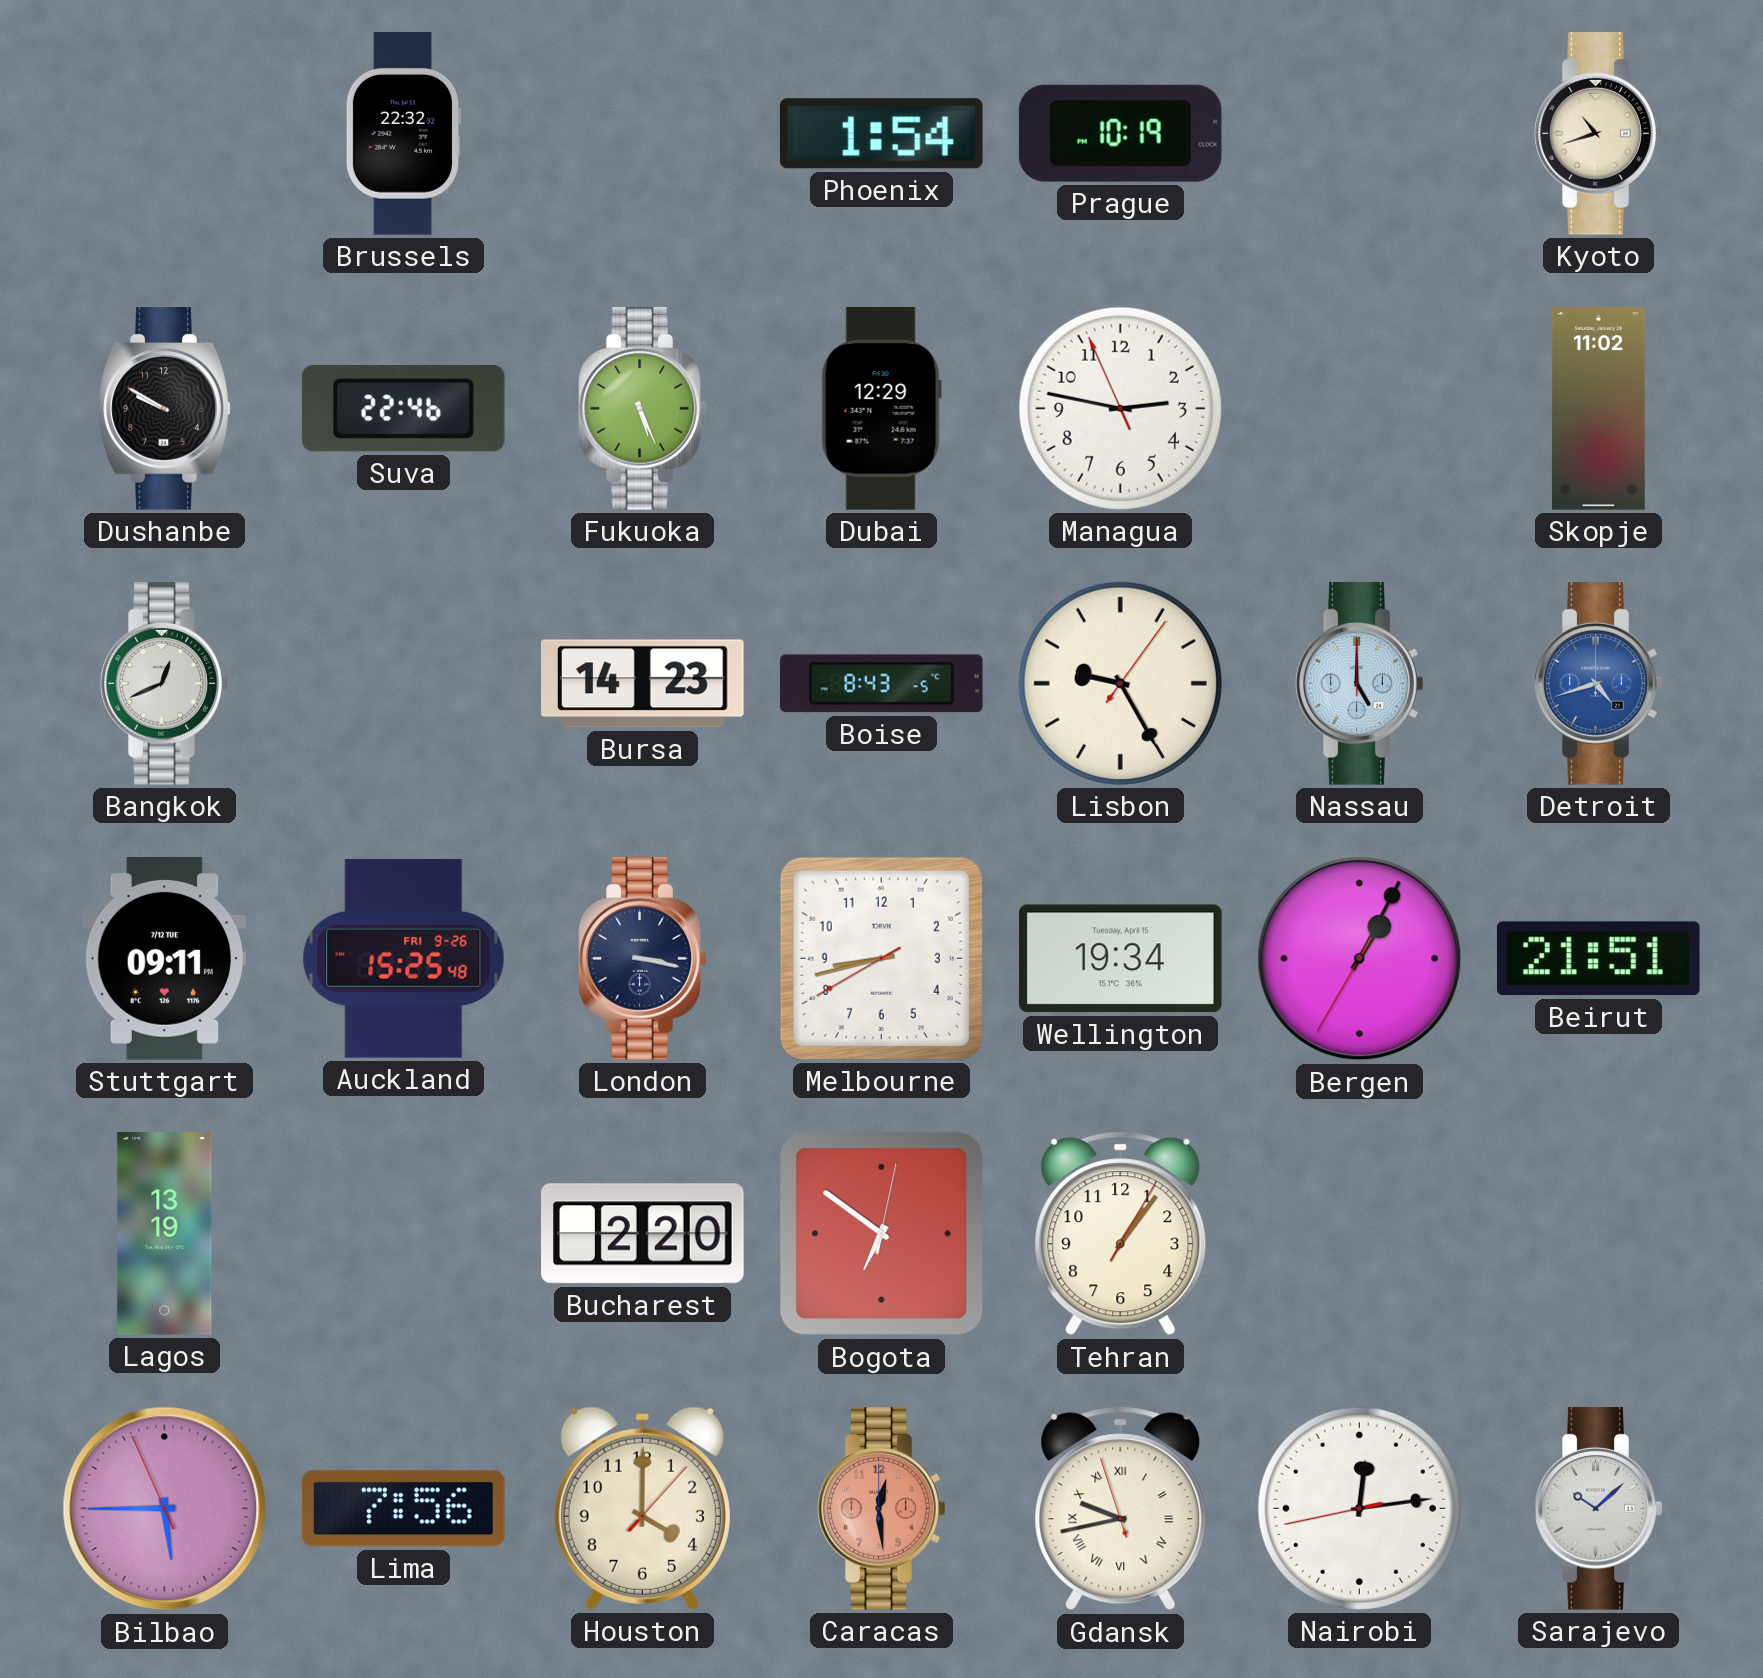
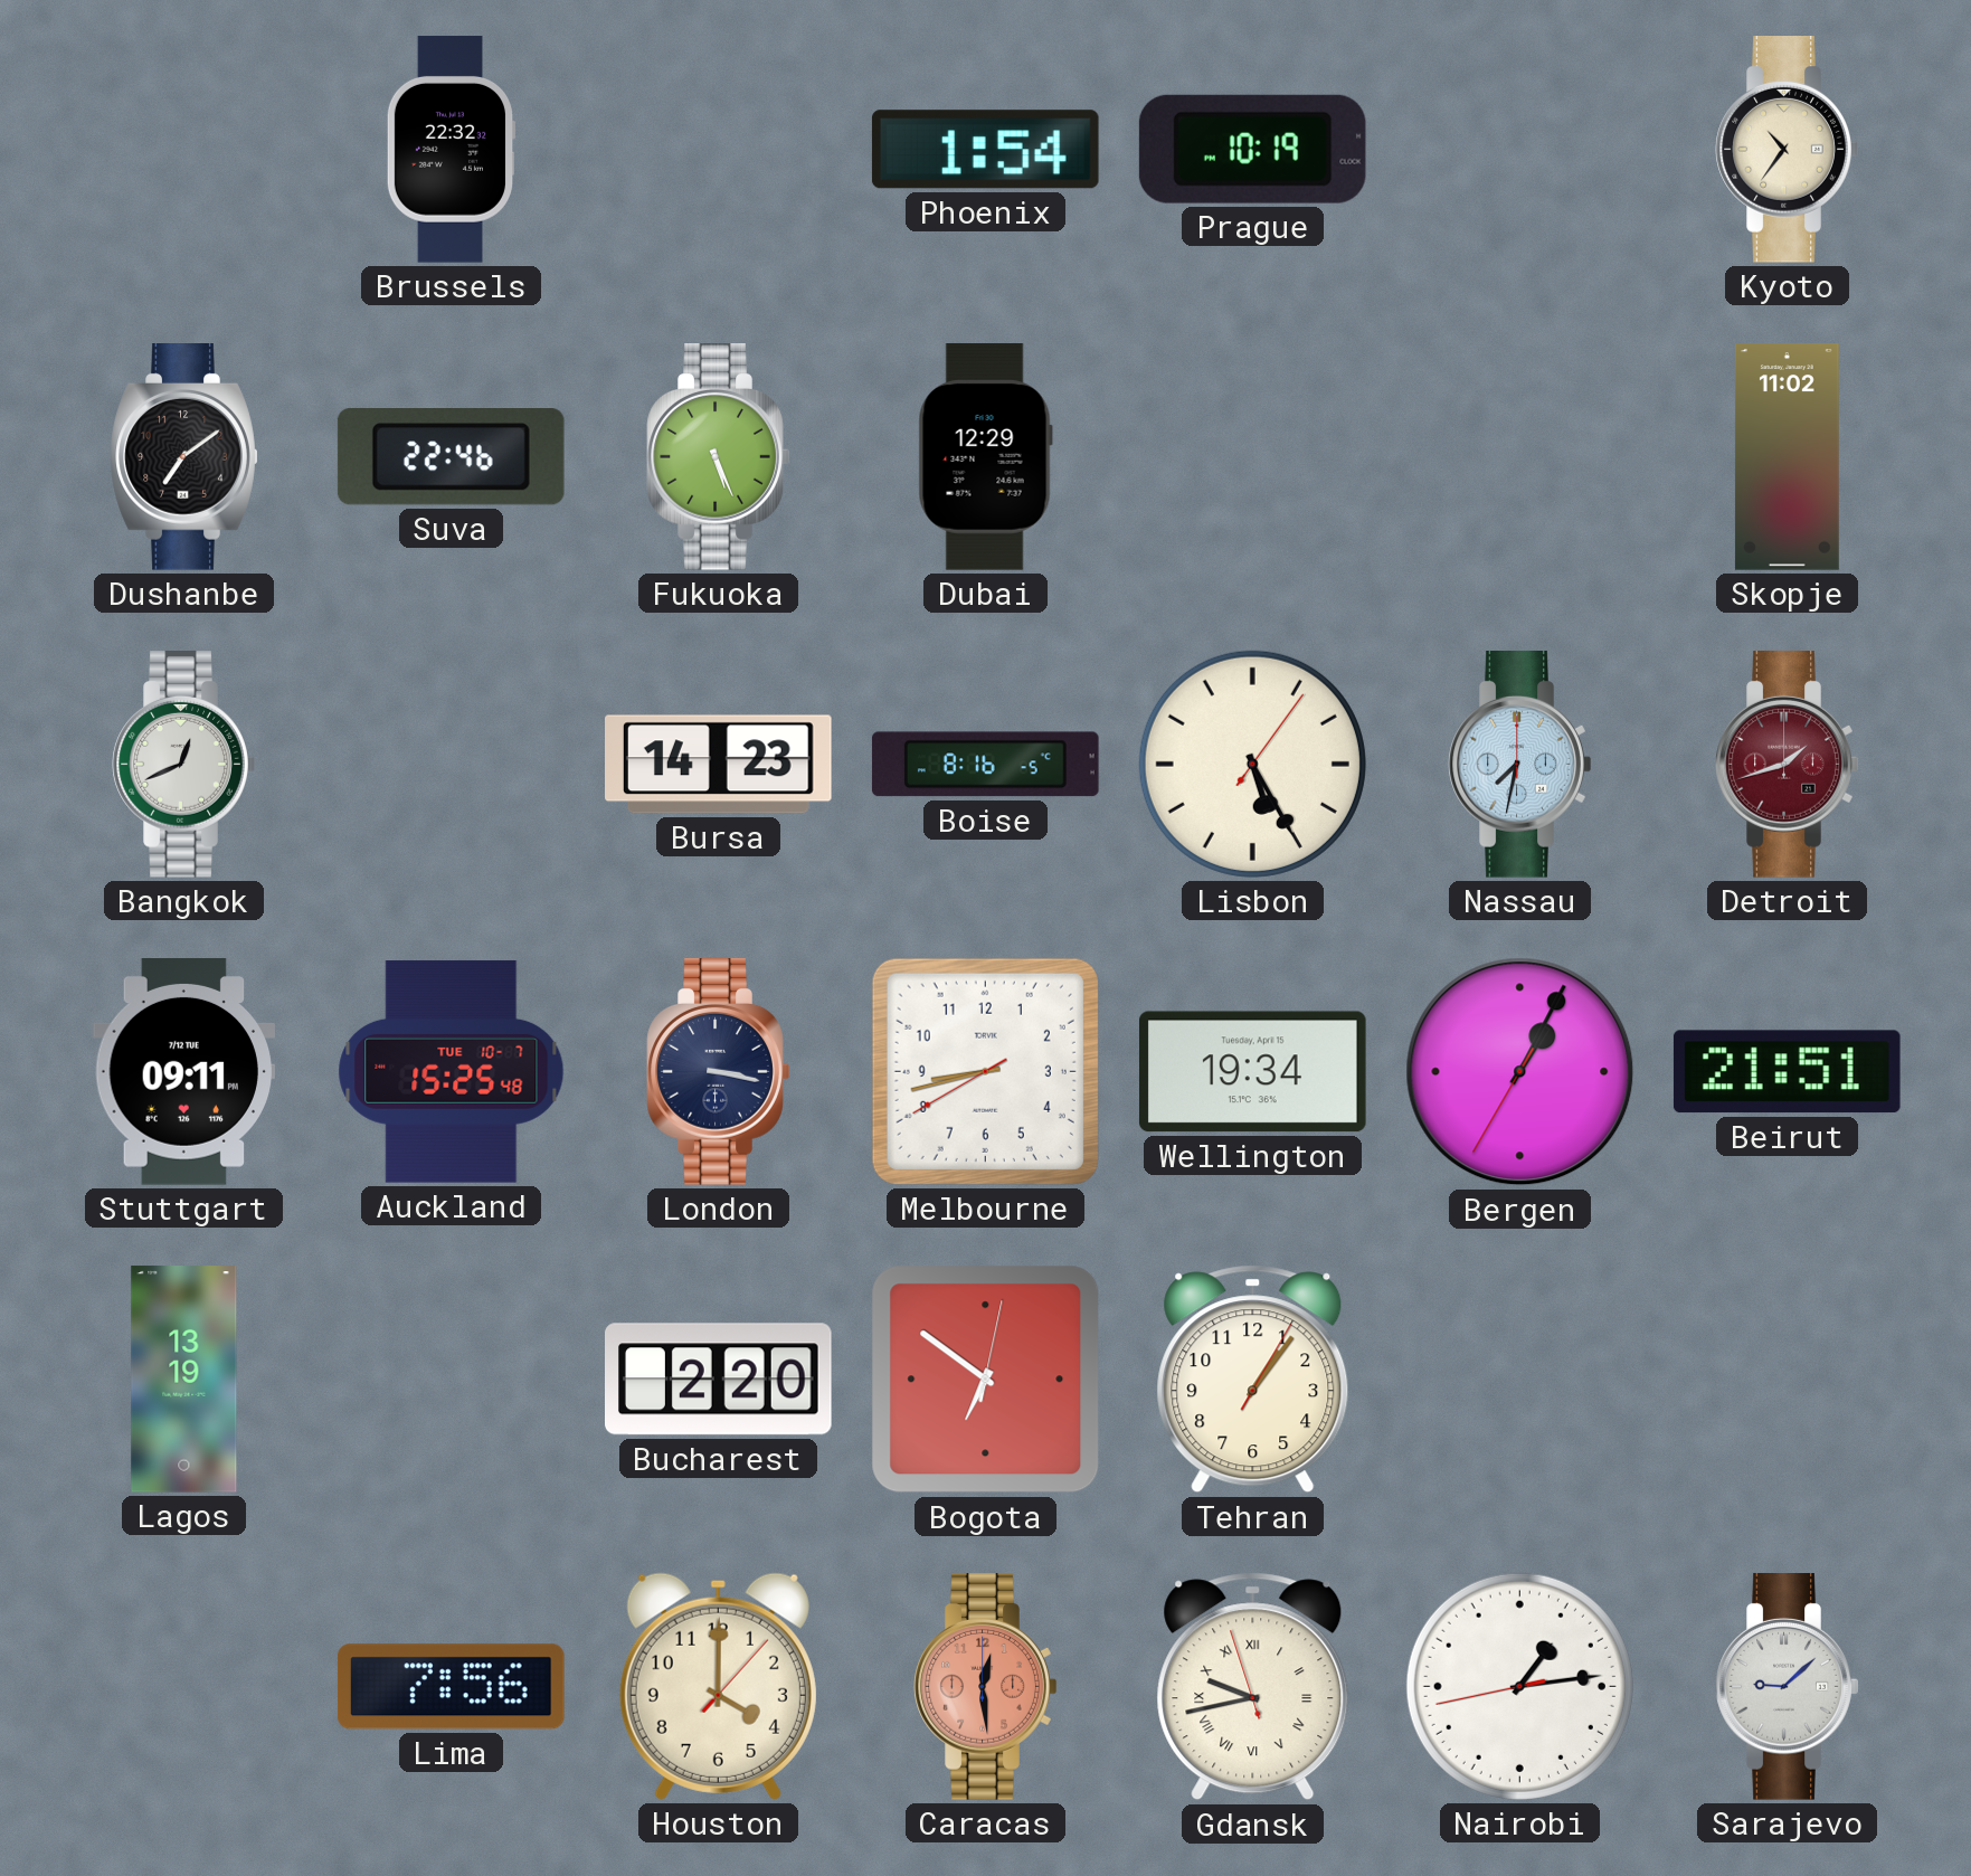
Kyoto: 10:42 -> 10:36 (1788, 150)
Dushanbe: 9:50 -> 7:09 (184, 457)
Managua: 2:46 -> none (1120, 408)
Boise: 8:43 -> 8:16 (986, 765)
Lisbon: 9:25 -> 5:25 (1252, 764)
Nassau: 5:00 -> 7:32 (1520, 765)
Detroit: 4:42 -> 1:42 (1788, 765)
Detroit dial: blue -> burgundy (1788, 765)
Auckland date: FRI 9-26 -> TUE 10-7 (452, 1072)
Bilbao: 5:44 -> none (165, 1509)
Nairobi: 12:13 -> 1:13 (1519, 1686)
Sarajevo: 10:08 -> 9:08 (1788, 1687)
